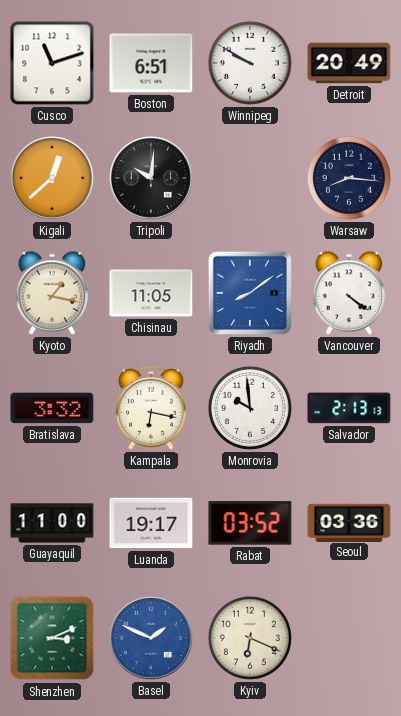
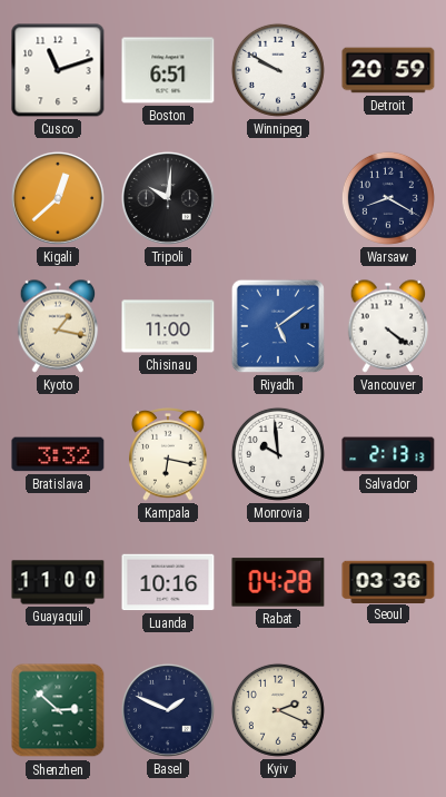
Detroit: 20:49 -> 20:59 (388, 70)
Warsaw: 8:16 -> 8:20 (388, 198)
Chisinau: 11:05 -> 11:00 (168, 326)
Riyadh: 8:09 -> 5:09 (278, 326)
Luanda: 19:17 -> 10:16 (168, 582)
Rabat: 03:52 -> 04:28 (278, 582)
Shenzhen: 3:11 -> 2:52 (58, 710)
Basel dial: blue -> navy (168, 710)
Kyiv: 6:19 -> 2:19 (278, 710)
